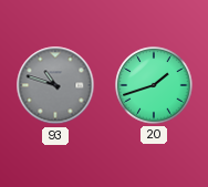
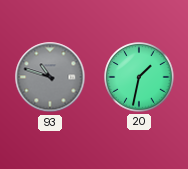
20: 1:42 -> 1:32 (139, 77)
